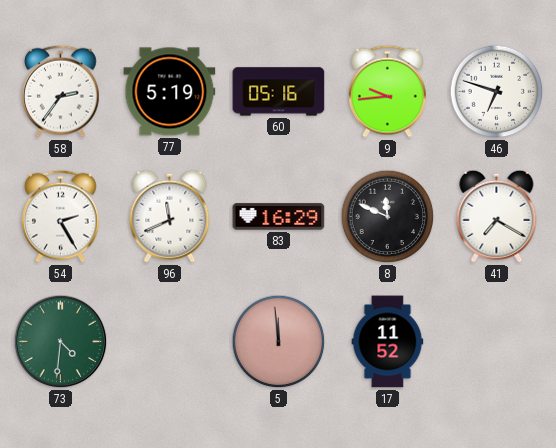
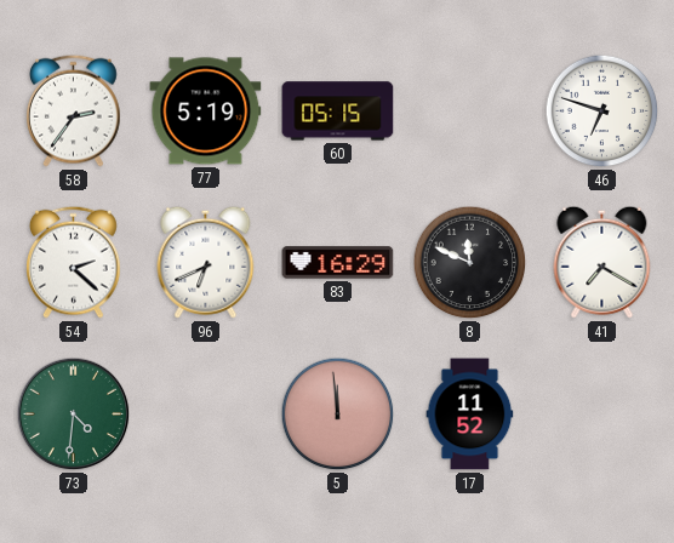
60: 05:16 -> 05:15 (338, 112)
9: 9:44 -> none (388, 91)
54: 2:25 -> 2:22 (74, 262)
96: 11:41 -> 6:41 (206, 262)
